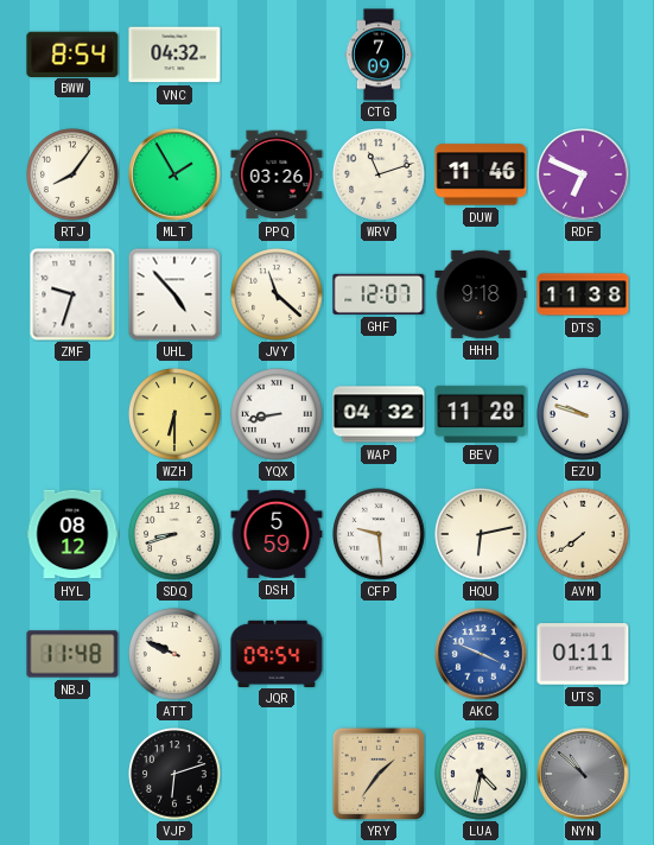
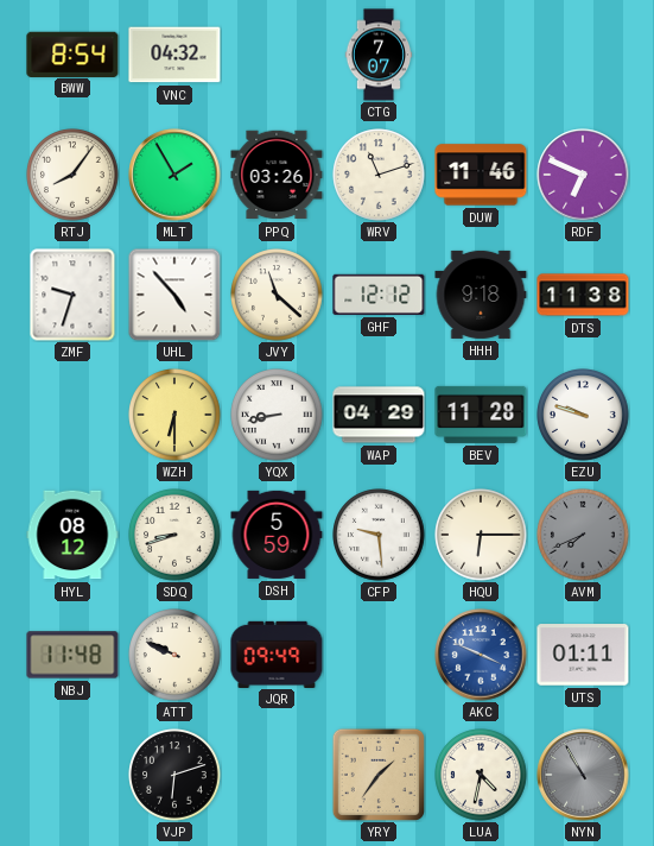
CTG: 7:09 -> 7:07 (379, 55)
GHF: 12:07 -> 12:12 (379, 295)
WAP: 04:32 -> 04:29 (379, 415)
HQU: 6:13 -> 6:15 (481, 535)
AVM: 7:39 -> 7:41 (583, 535)
AVM dial: cream -> grey (583, 535)
JQR: 09:54 -> 09:49 (277, 654)
NYN: 10:52 -> 10:55 (583, 775)
